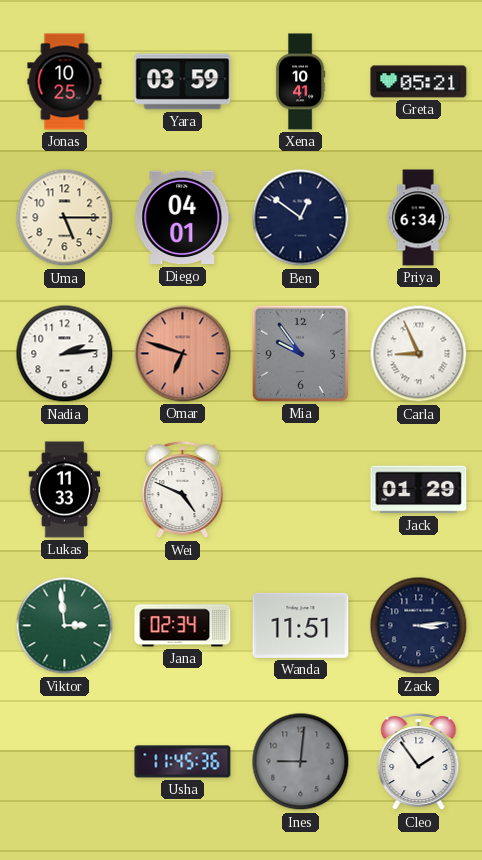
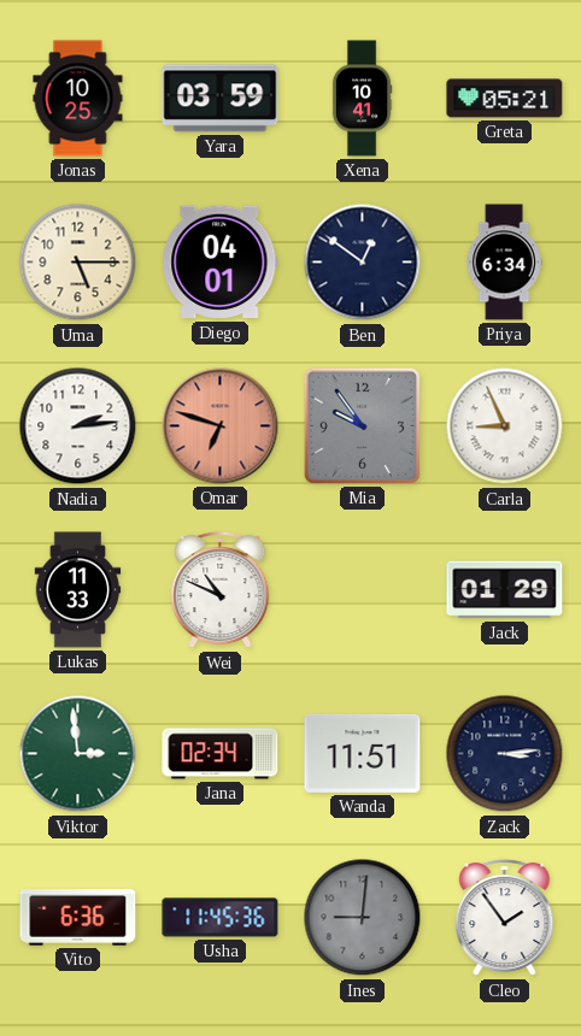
Wei: 4:49 -> 10:49 (221, 590)
Vito: none -> 6:36 (78, 918)
